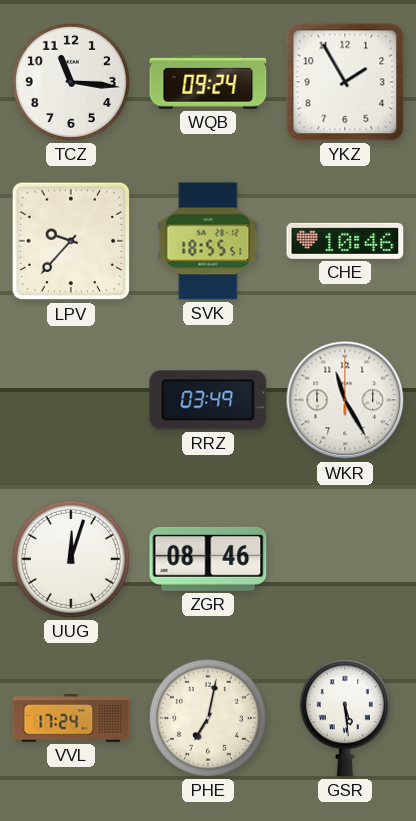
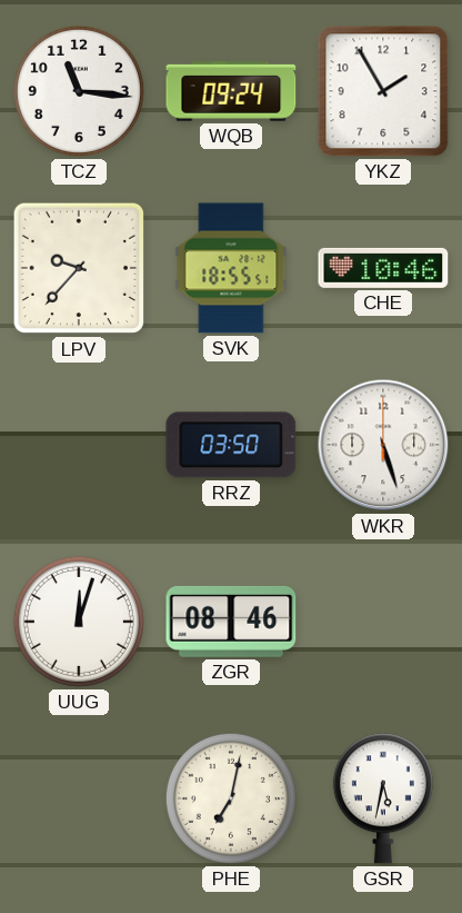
RRZ: 03:49 -> 03:50 (231, 445)
WKR: 11:25 -> 5:27 (383, 445)
VVL: 17:24 -> none (71, 719)
GSR: 5:29 -> 5:32 (383, 798)
